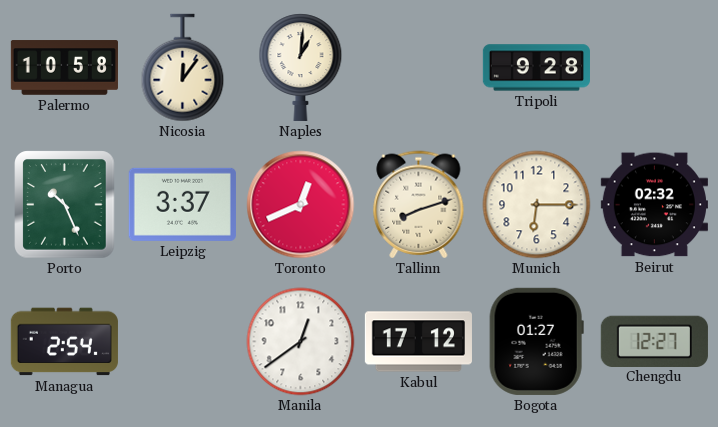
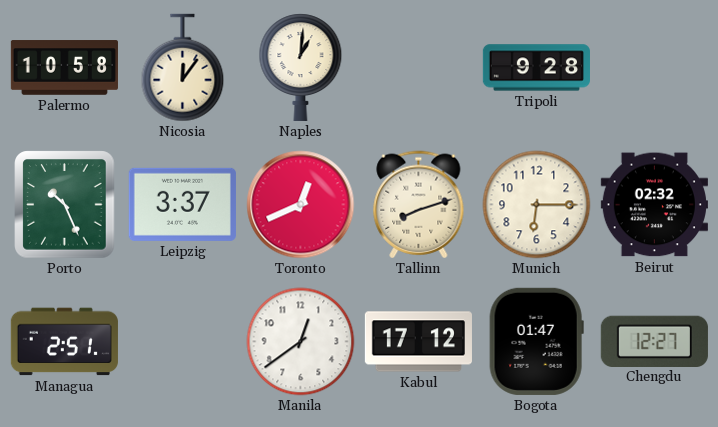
Managua: 2:54 -> 2:51 (64, 342)
Bogota: 01:27 -> 01:47 (536, 341)
